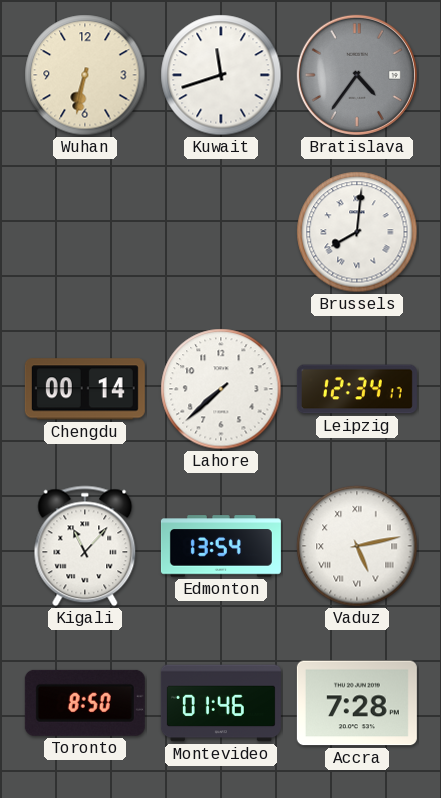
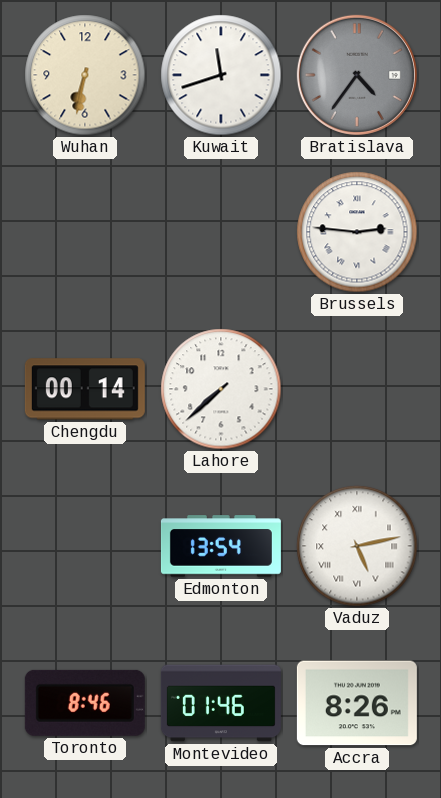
Brussels: 8:01 -> 2:46 (357, 232)
Leipzig: 12:34 -> none (357, 389)
Kigali: 11:07 -> none (85, 546)
Toronto: 8:50 -> 8:46 (85, 703)
Accra: 7:28 -> 8:26 (357, 703)
